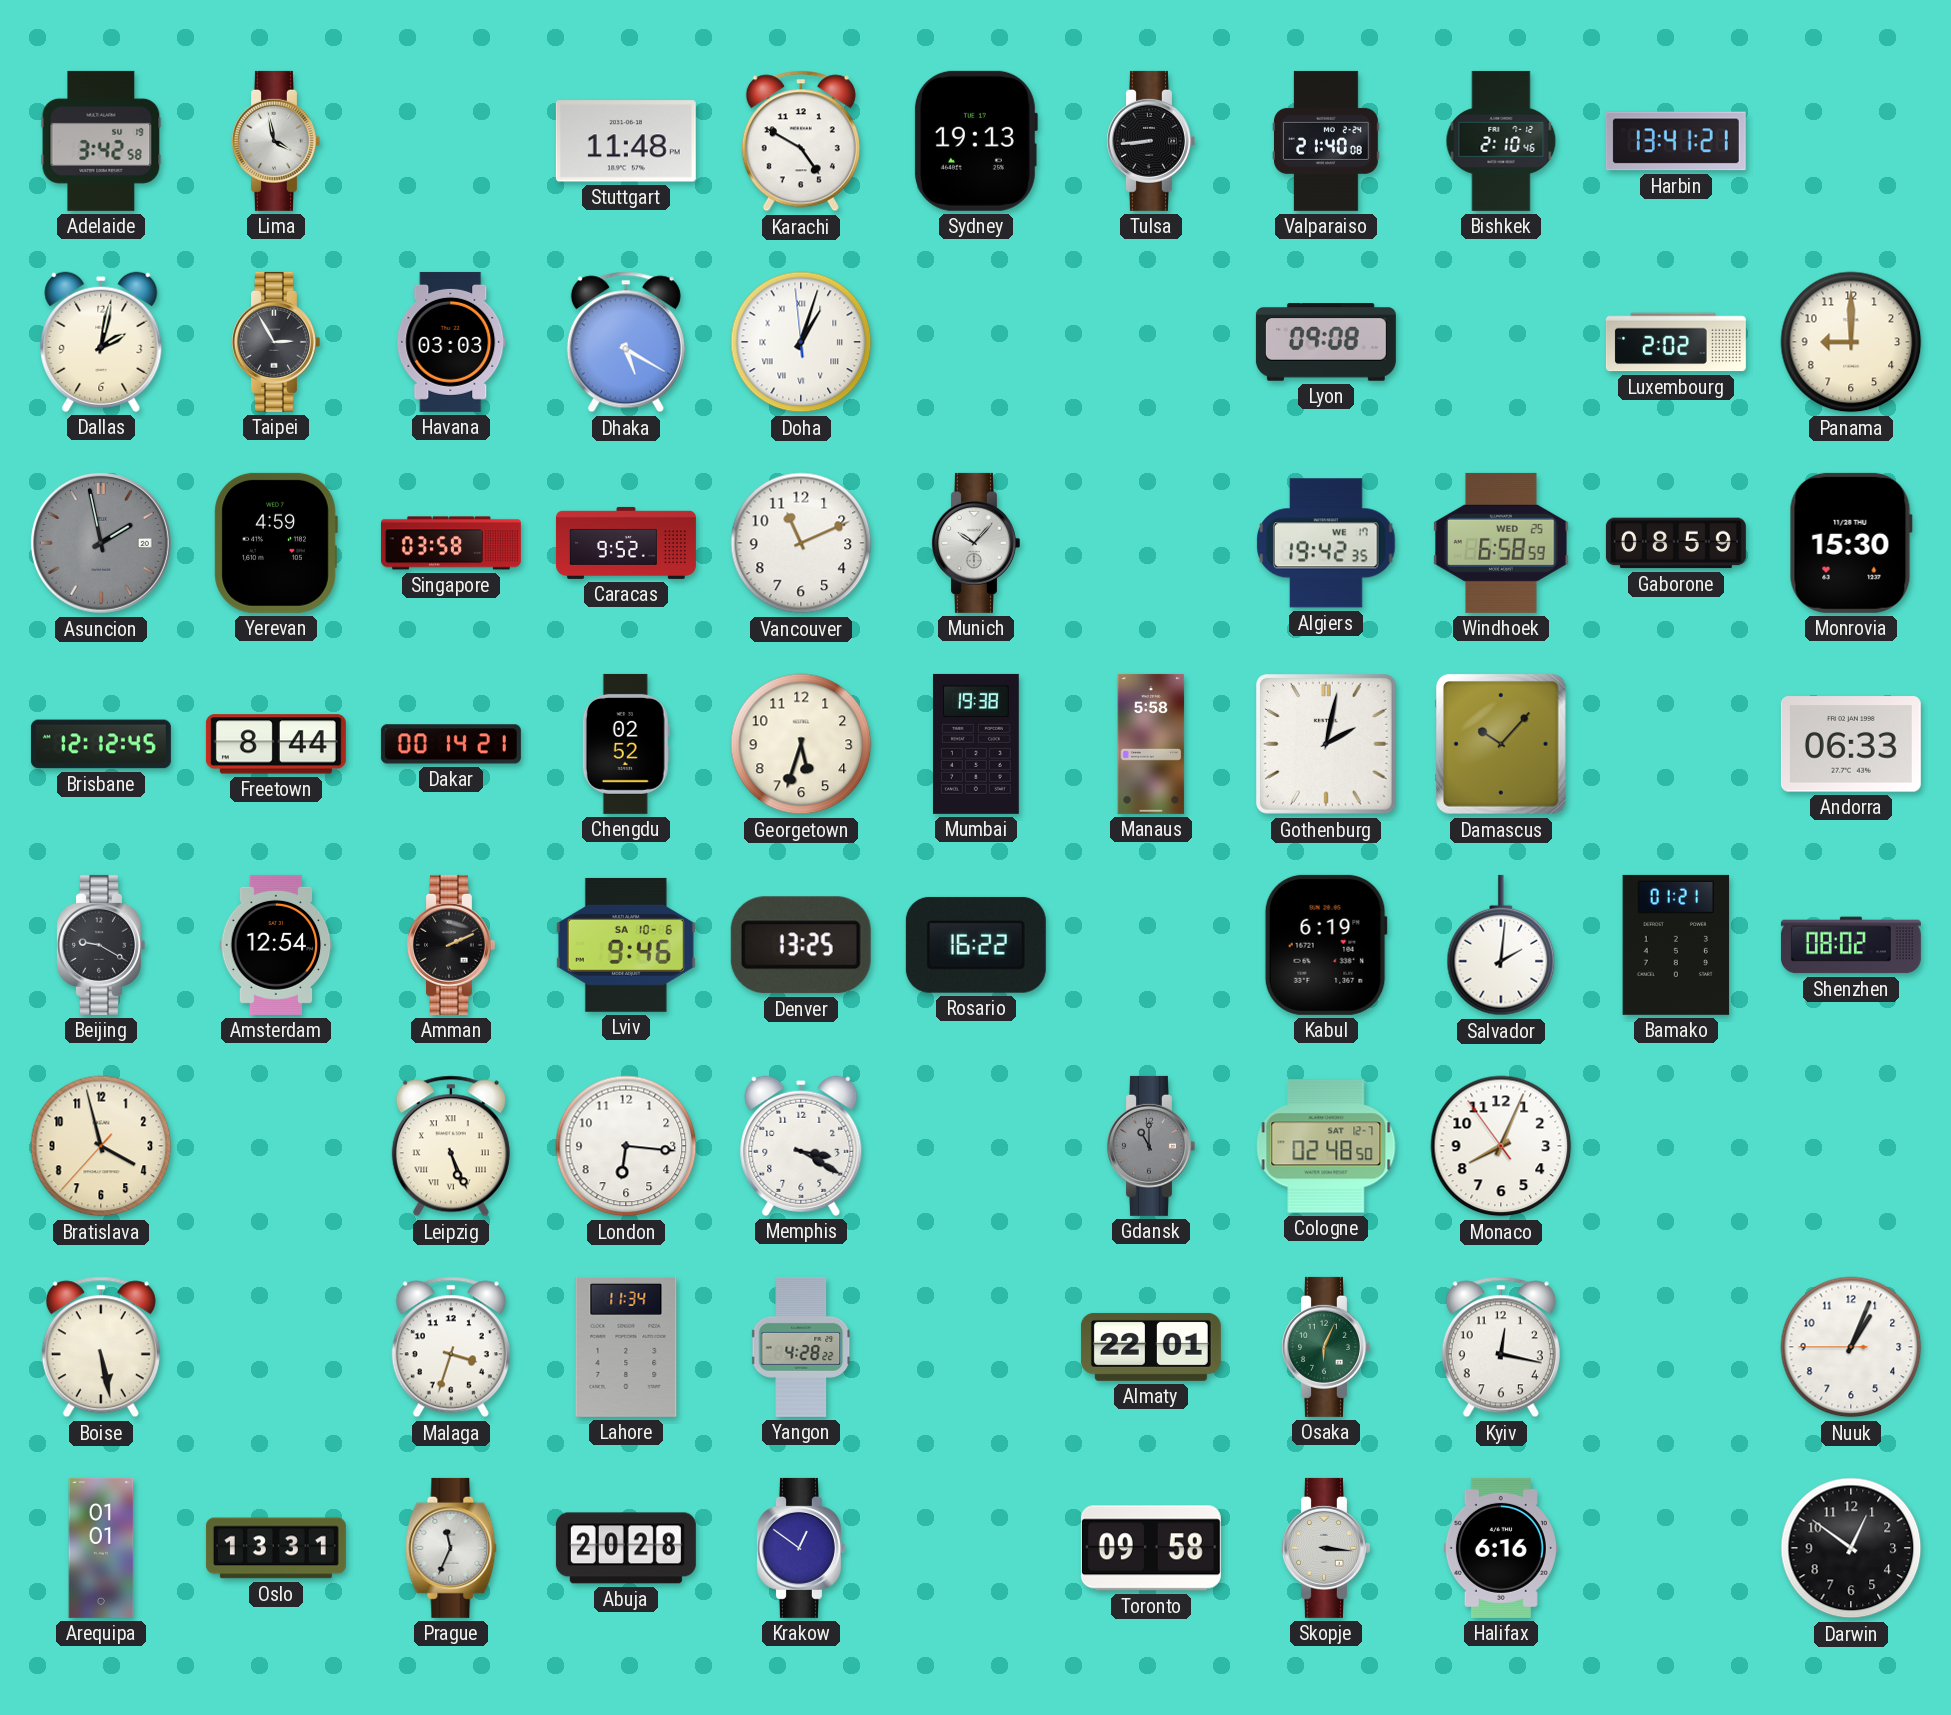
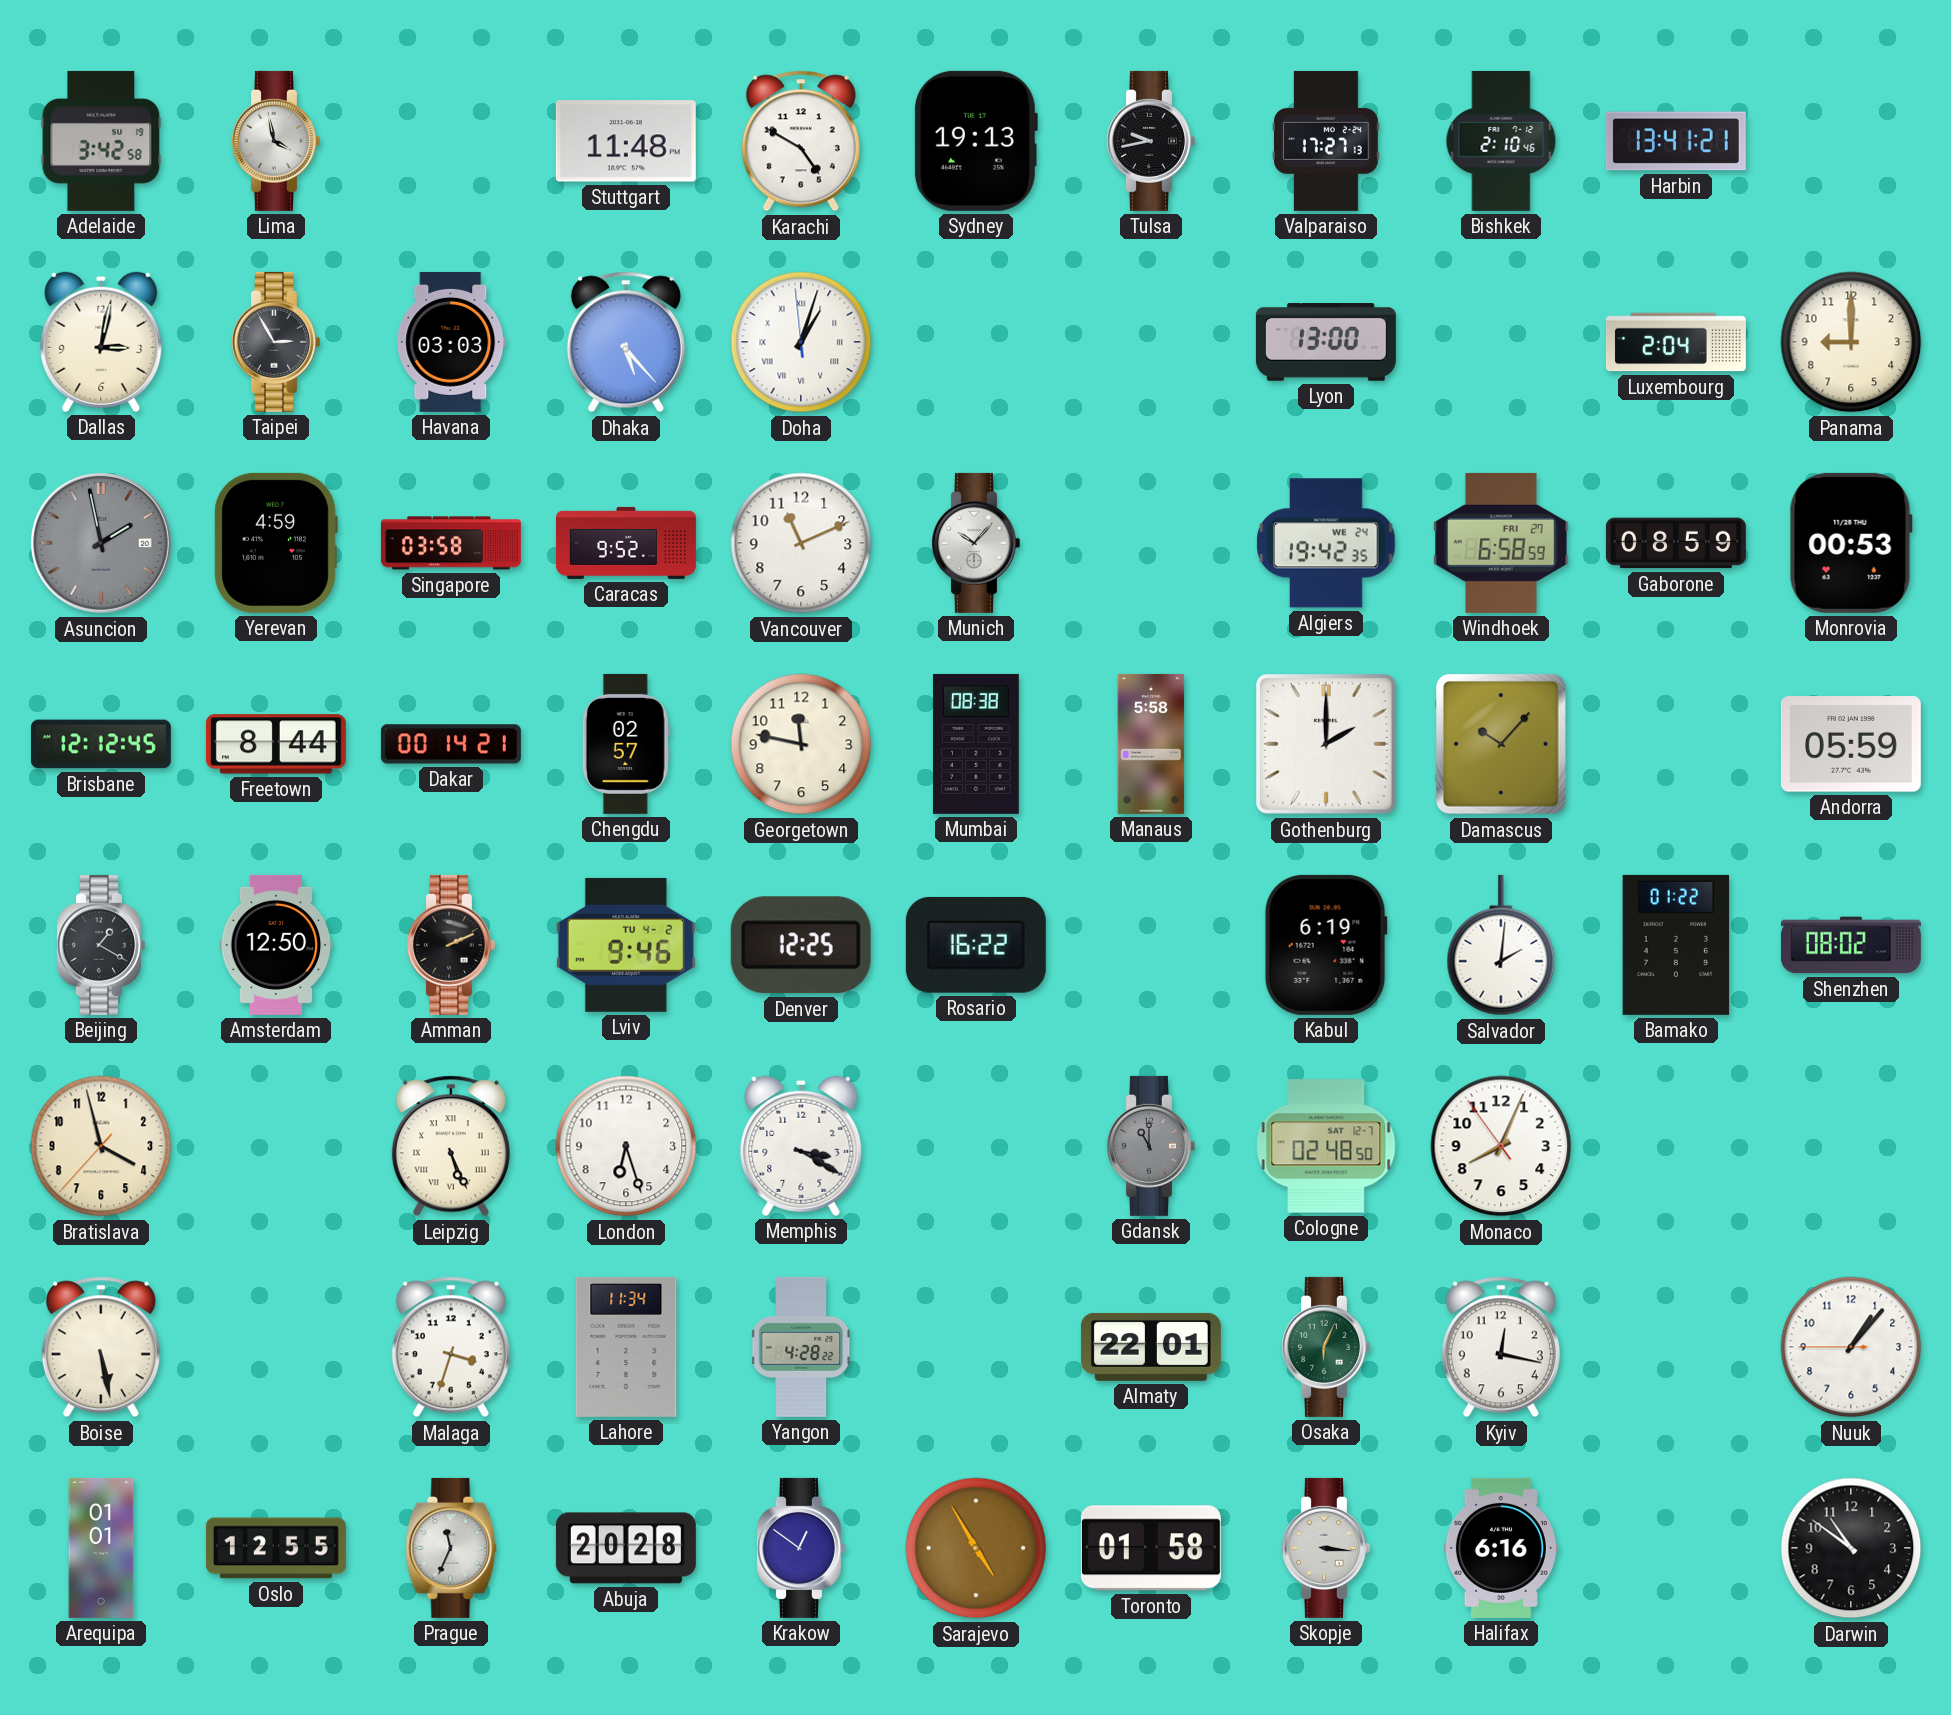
Tulsa: 8:44 -> 9:43 (1150, 141)
Valparaiso: 21:40 -> 17:27 (1326, 141)
Dallas: 2:02 -> 3:02 (101, 342)
Dhaka: 5:20 -> 5:23 (626, 342)
Lyon: 09:08 -> 13:00 (1326, 342)
Luxembourg: 2:02 -> 2:04 (1676, 342)
Algiers date: WE 17 -> WE 24 (1326, 543)
Windhoek date: WED 25 -> FRI 27 (1501, 543)
Monrovia: 15:30 -> 00:53 (1851, 543)
Chengdu: 02:52 -> 02:57 (626, 744)
Georgetown: 5:33 -> 11:47 (801, 744)
Mumbai: 19:38 -> 08:38 (976, 744)
Gothenburg: 2:02 -> 2:00 (1327, 745)
Andorra: 06:33 -> 05:59 (1851, 744)
Beijing: 9:20 -> 1:20 (100, 945)
Amsterdam: 12:54 -> 12:50 (276, 945)
Lviv date: SA 10-6 -> TU 4-2 (626, 945)
Denver: 13:25 -> 12:25 (801, 945)
Bamako: 01:21 -> 01:22 (1676, 945)
London: 6:16 -> 6:27 (626, 1146)
Nuuk: 1:03 -> 1:06 (1851, 1347)
Oslo: 13:31 -> 12:55 (276, 1548)
Sarajevo: none -> 4:55 (976, 1548)
Toronto: 09:58 -> 01:58 (1151, 1548)
Darwin: 12:51 -> 10:51 (1851, 1548)
